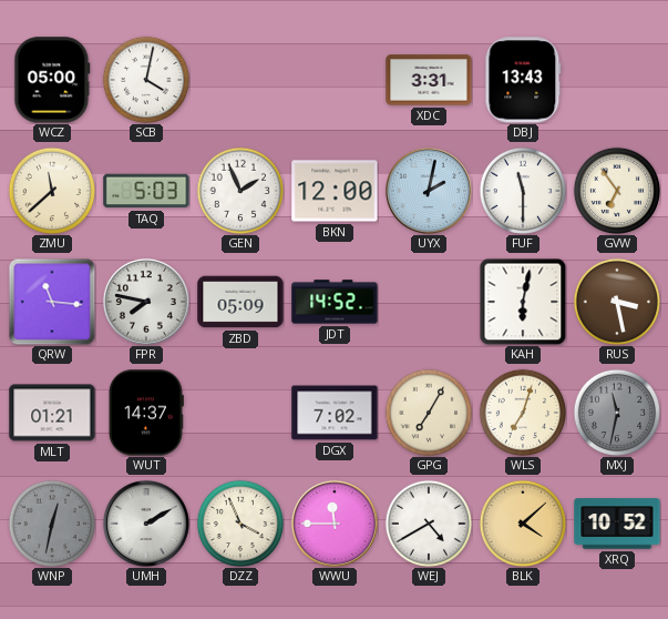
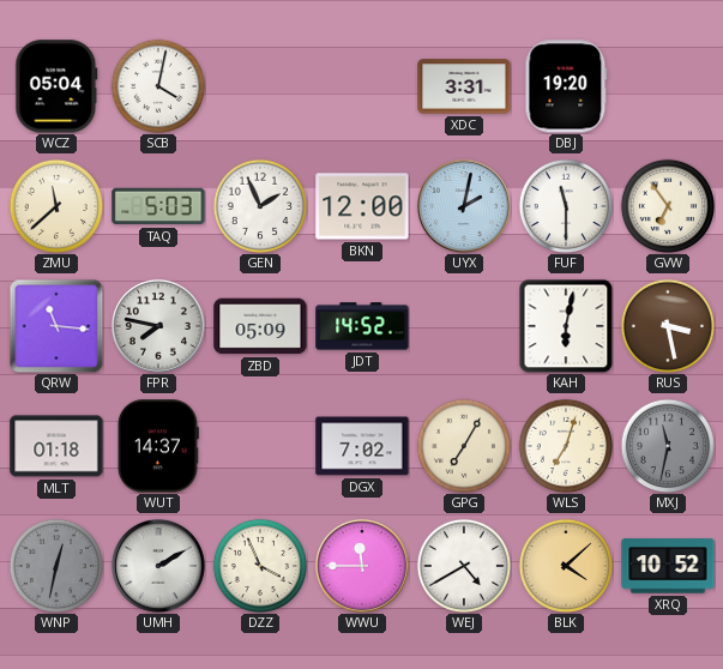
WCZ: 05:00 -> 05:04 (56, 86)
DBJ: 13:43 -> 19:20 (566, 86)
MLT: 01:21 -> 01:18 (56, 446)
